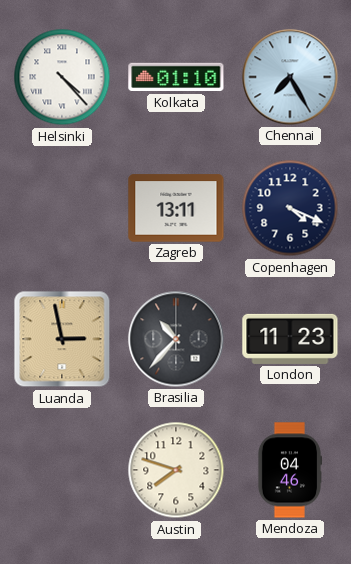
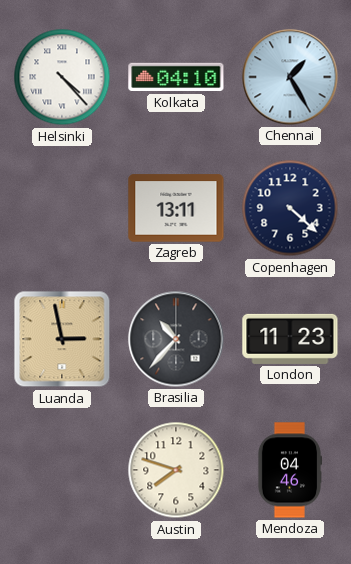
Kolkata: 01:10 -> 04:10 (176, 77)
Chennai: 7:25 -> 1:25 (290, 77)
Copenhagen: 4:19 -> 4:22 (290, 208)
